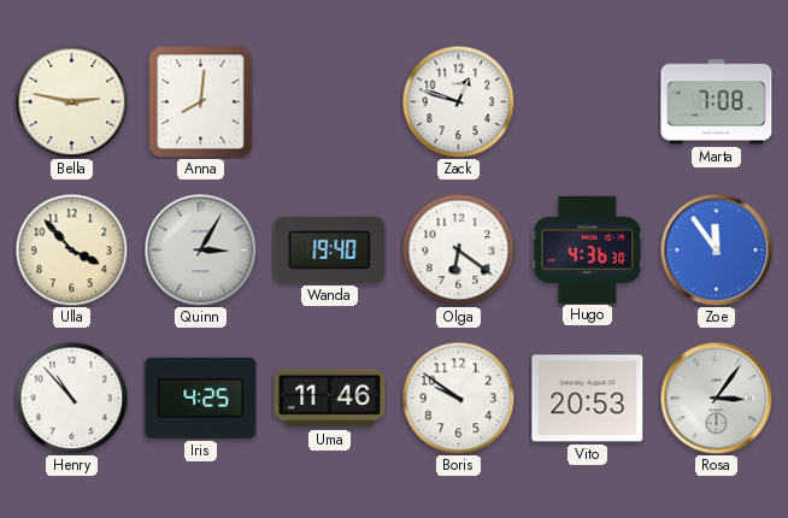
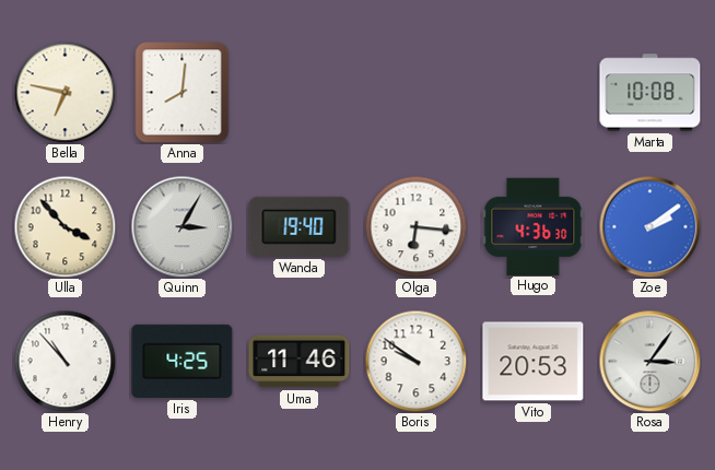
Bella: 2:47 -> 6:47 (65, 92)
Zack: 12:48 -> none (458, 101)
Marta: 7:08 -> 10:08 (650, 93)
Olga: 6:21 -> 6:16 (415, 226)
Zoe: 11:54 -> 2:09 (649, 226)
